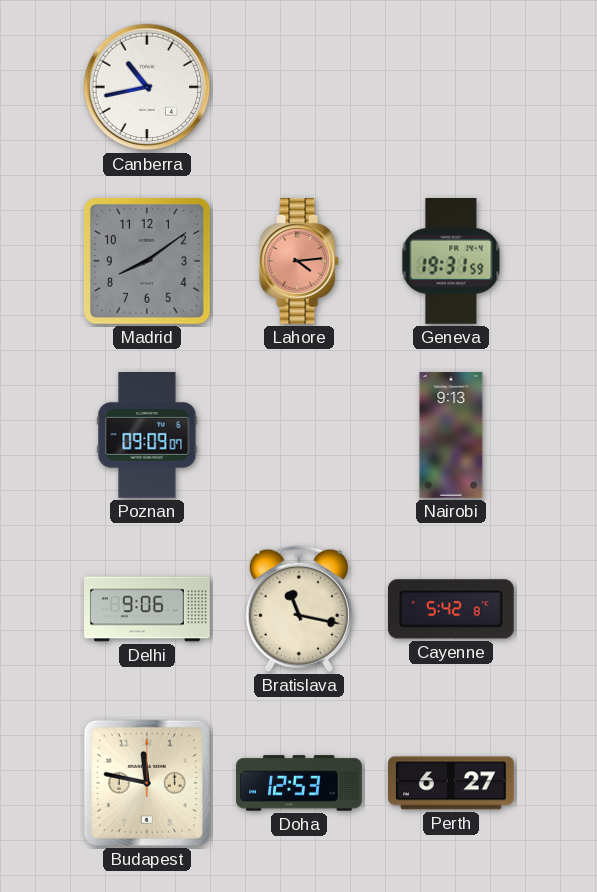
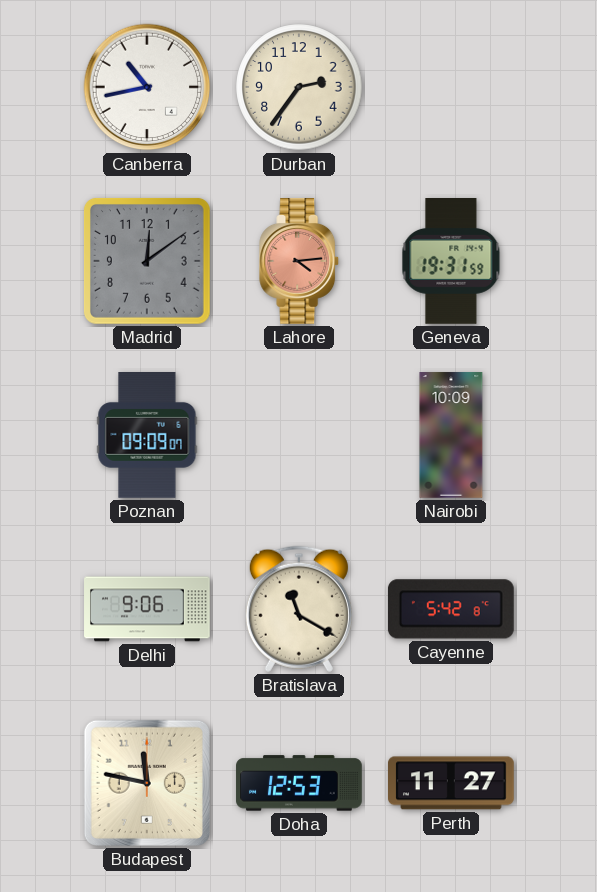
Durban: none -> 2:36 (299, 87)
Madrid: 8:09 -> 12:09 (147, 261)
Nairobi: 9:13 -> 10:09 (451, 435)
Bratislava: 11:17 -> 11:20 (299, 609)
Perth: 6:27 -> 11:27 (452, 783)
